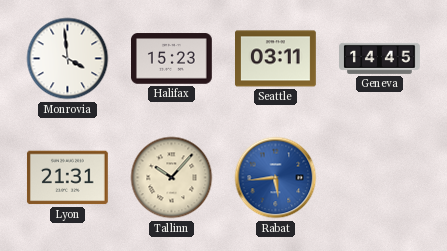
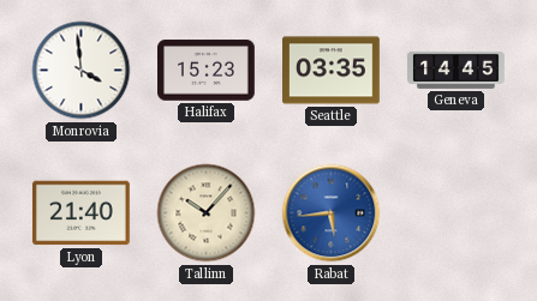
Seattle: 03:11 -> 03:35 (332, 71)
Lyon: 21:31 -> 21:40 (80, 213)
